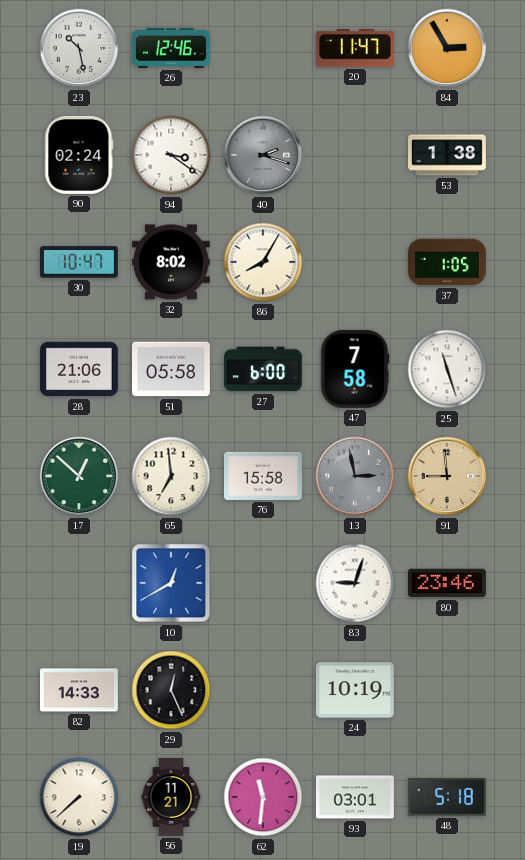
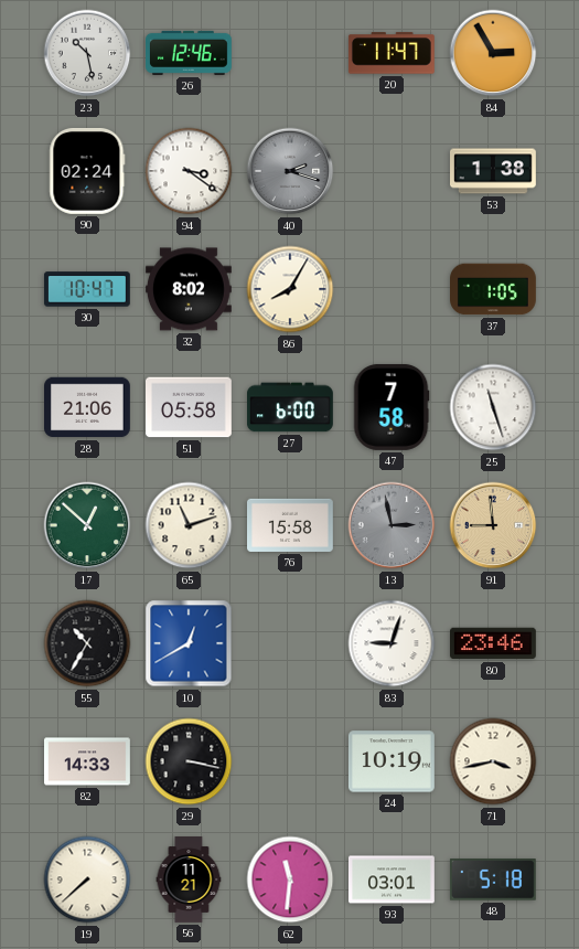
65: 6:59 -> 11:12 (189, 525)
55: none -> 10:35 (87, 643)
29: 12:26 -> 3:17 (189, 761)
71: none -> 3:43 (493, 761)
